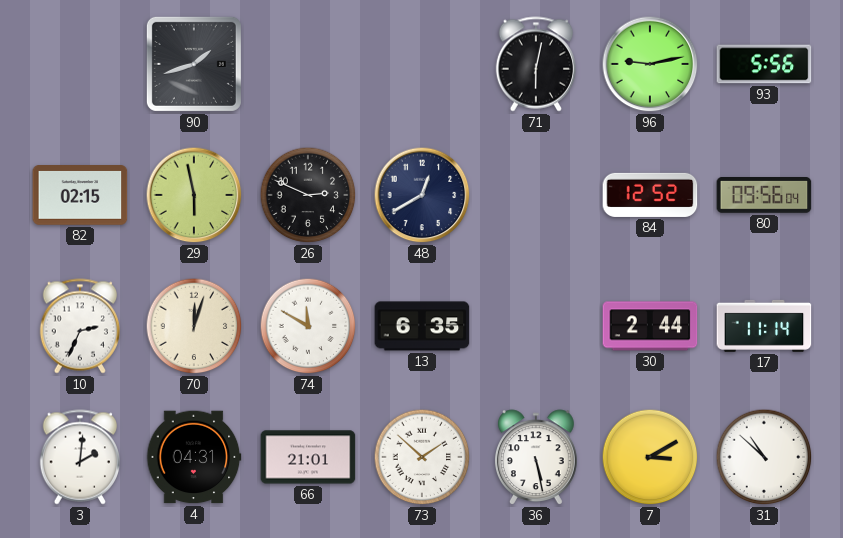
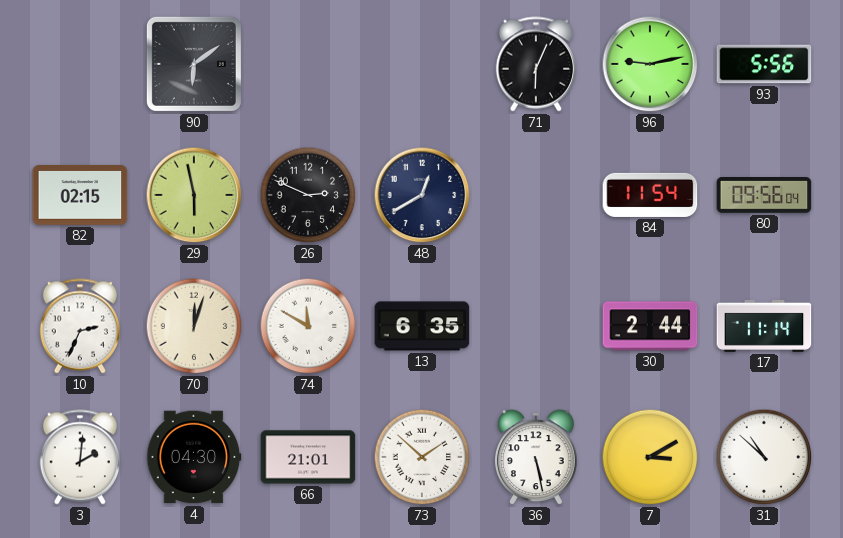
90: 1:42 -> 6:09 (194, 64)
71: 6:02 -> 6:04 (535, 64)
84: 12:52 -> 11:54 (650, 195)
4: 04:31 -> 04:30 (194, 457)
